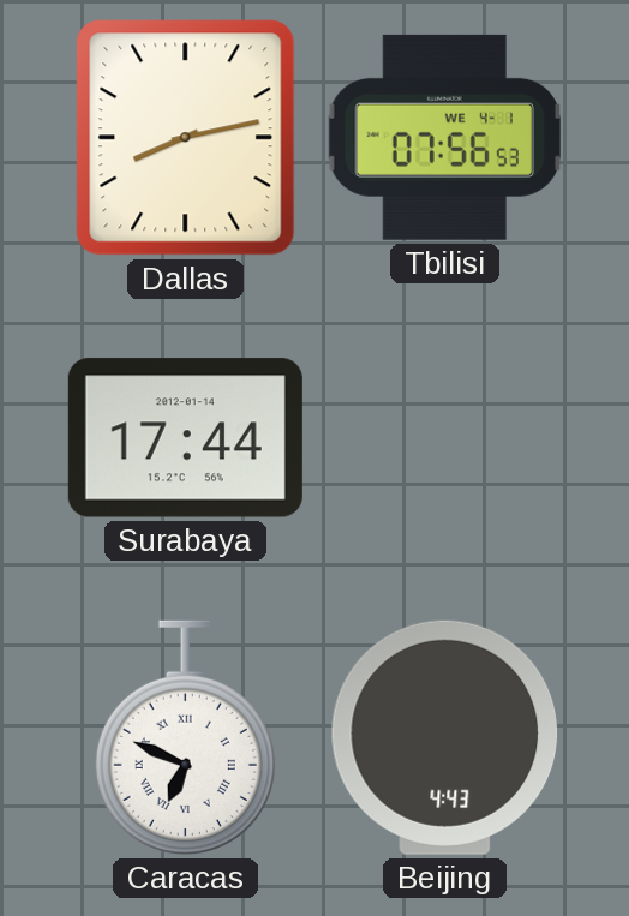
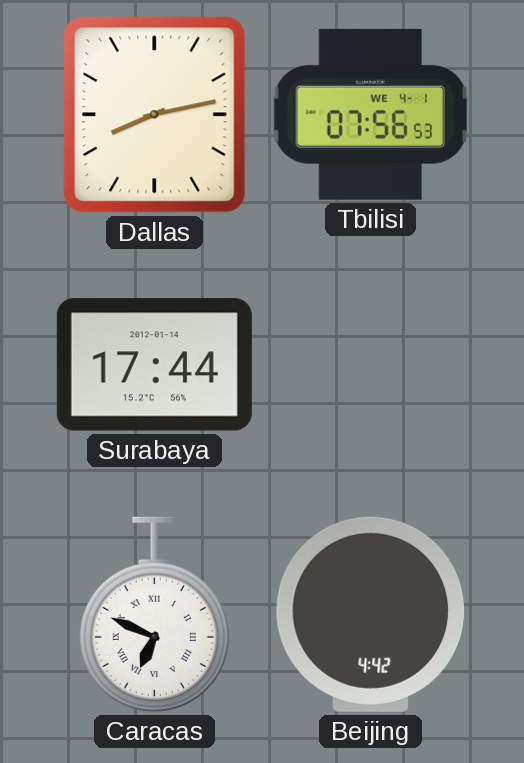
Beijing: 4:43 -> 4:42 (371, 614)
